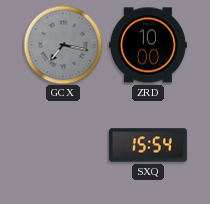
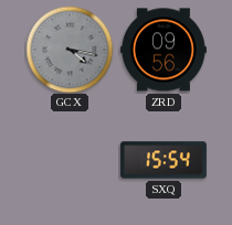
GCX: 7:17 -> 4:17 (70, 50)
ZRD: 10:00 -> 09:56 (164, 50)
